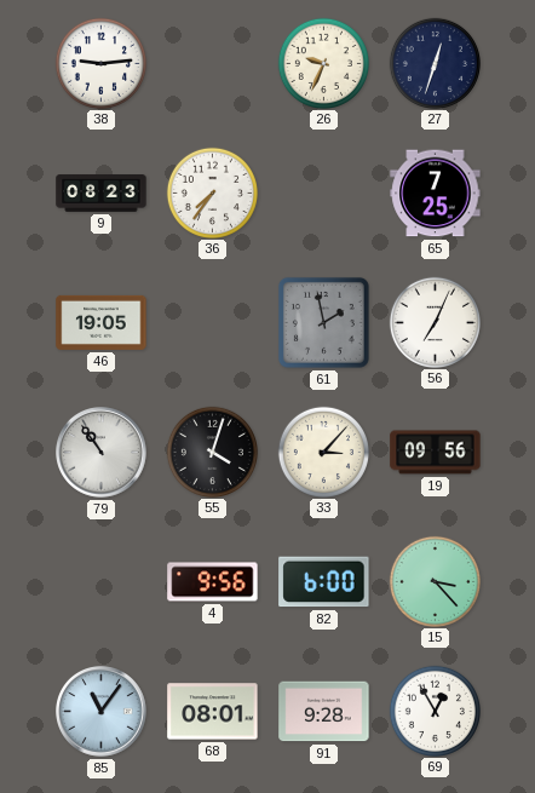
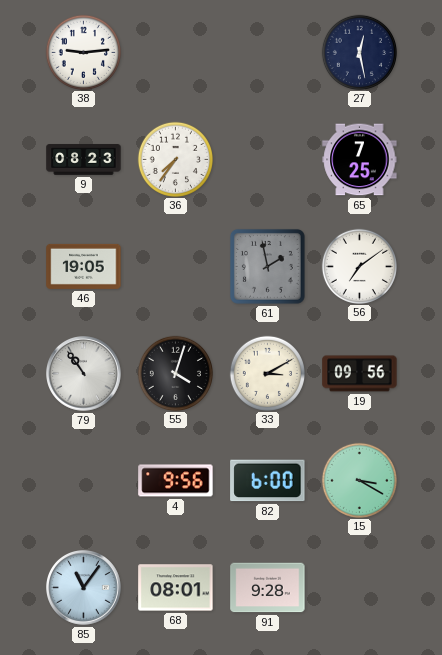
26: 9:34 -> none (323, 63)
27: 12:33 -> 12:28 (359, 52)
56: 7:04 -> 7:09 (359, 266)
33: 3:07 -> 3:10 (267, 373)
15: 3:23 -> 3:20 (359, 480)
69: 12:55 -> none (435, 711)
